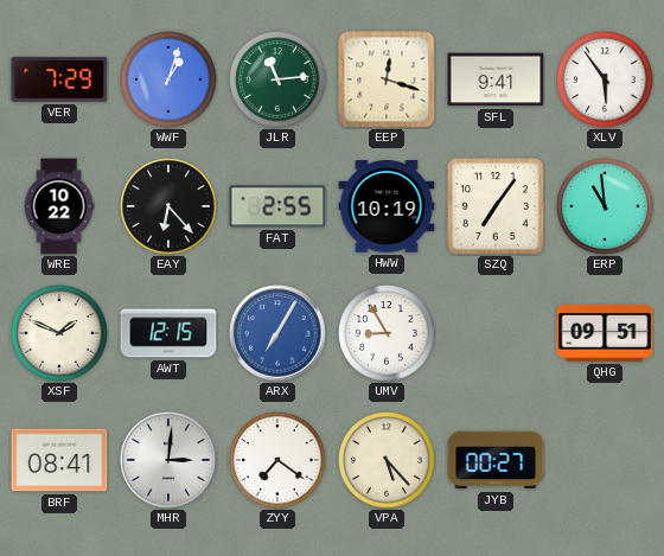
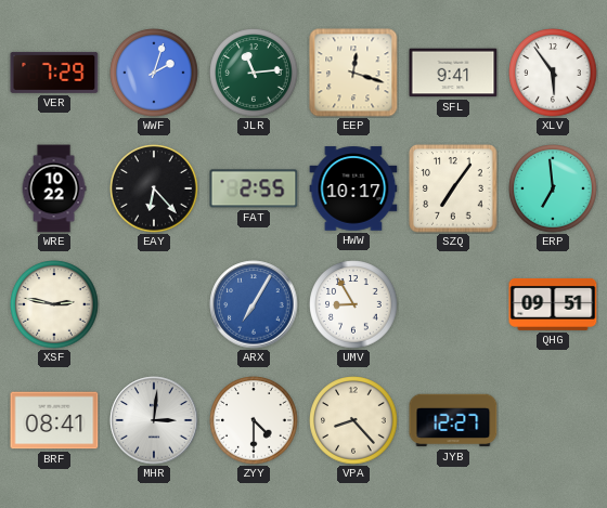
WWF: 1:03 -> 2:03 (154, 73)
HWW: 10:19 -> 10:17 (353, 188)
ERP: 10:59 -> 6:59 (553, 188)
XSF: 1:49 -> 2:47 (54, 304)
AWT: 12:15 -> none (168, 333)
ZYY: 7:21 -> 4:30 (254, 420)
VPA: 5:23 -> 8:23 (353, 420)
JYB: 00:27 -> 12:27 (453, 420)
